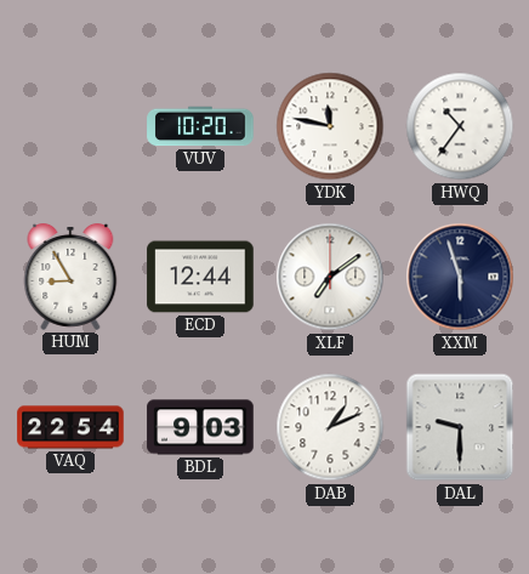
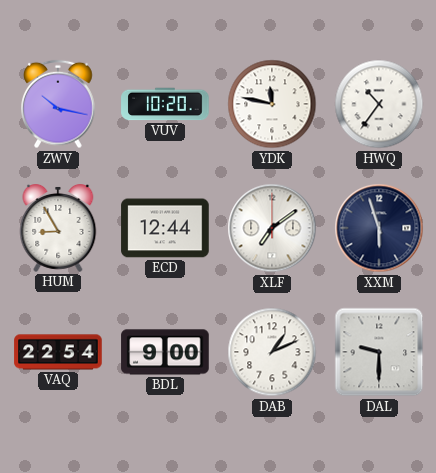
ZWV: none -> 10:17 (59, 104)
BDL: 9:03 -> 9:00 (165, 352)
